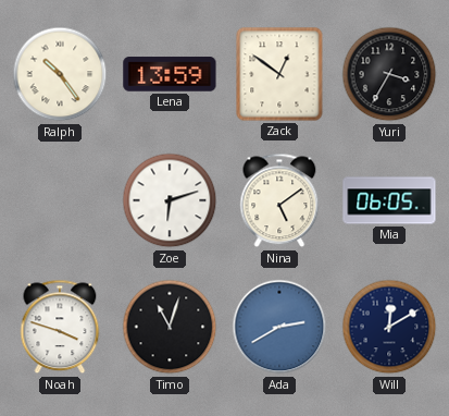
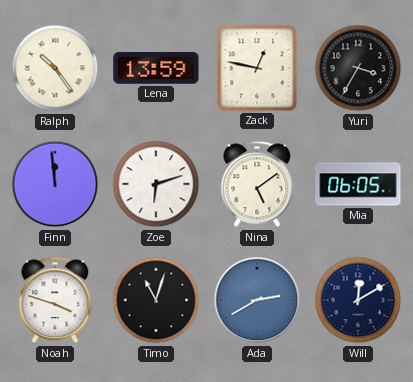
Zack: 12:51 -> 12:47 (257, 68)
Finn: none -> 11:59 (55, 184)
